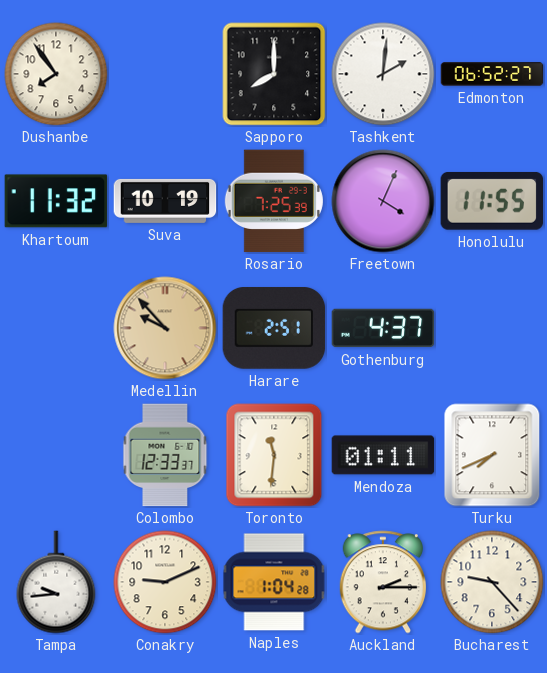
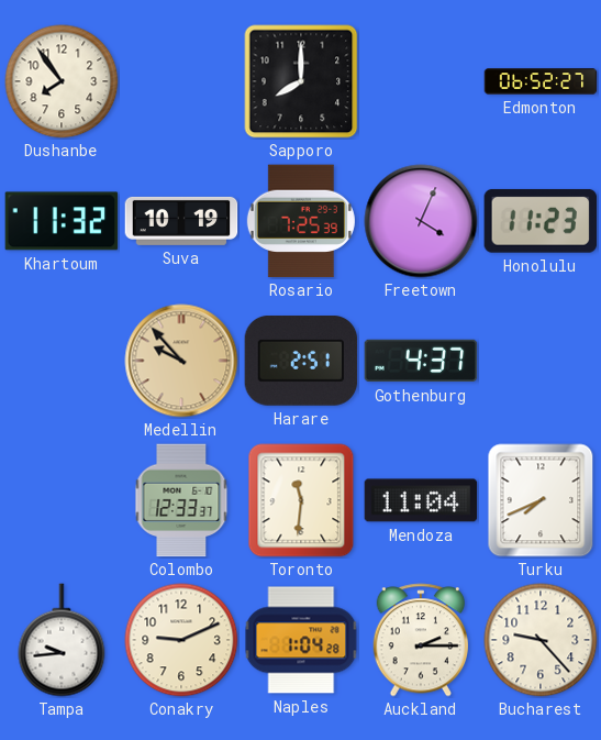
Tashkent: 2:01 -> none (383, 74)
Honolulu: 11:55 -> 11:23 (541, 221)
Mendoza: 01:11 -> 11:04 (421, 500)
